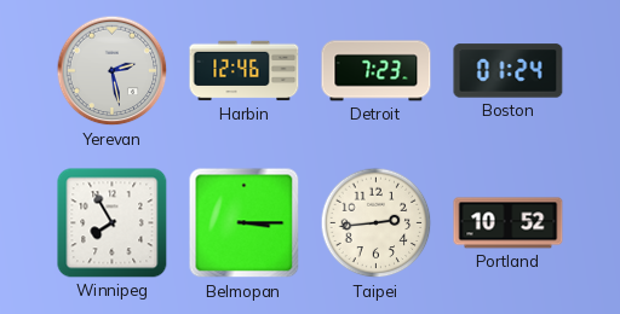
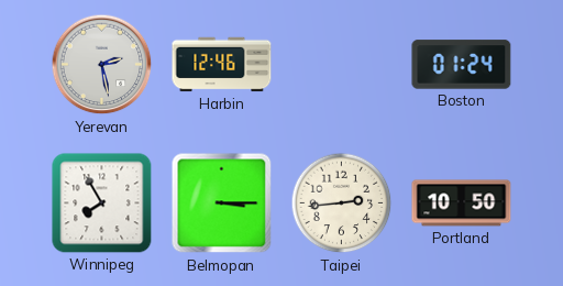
Detroit: 7:23 -> none (377, 71)
Portland: 10:52 -> 10:50 (462, 204)
